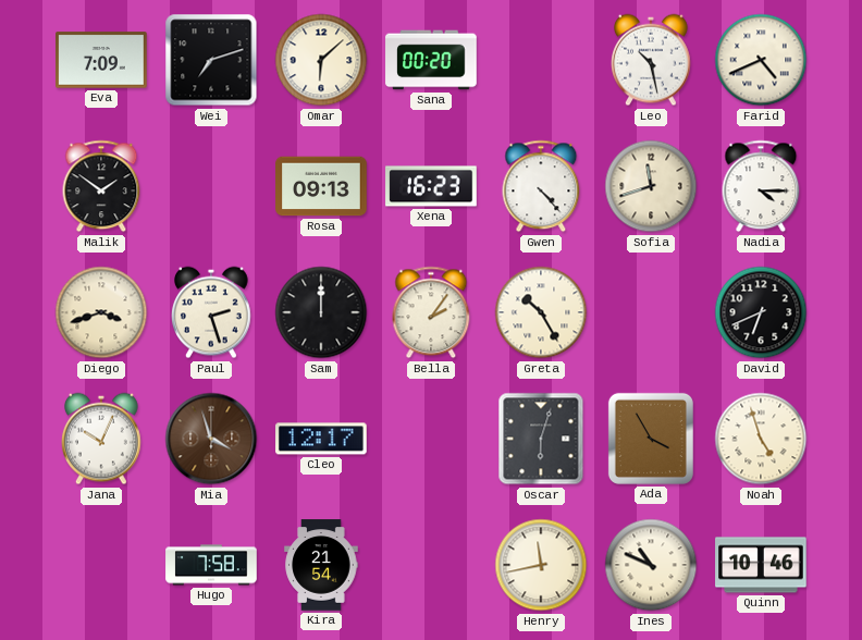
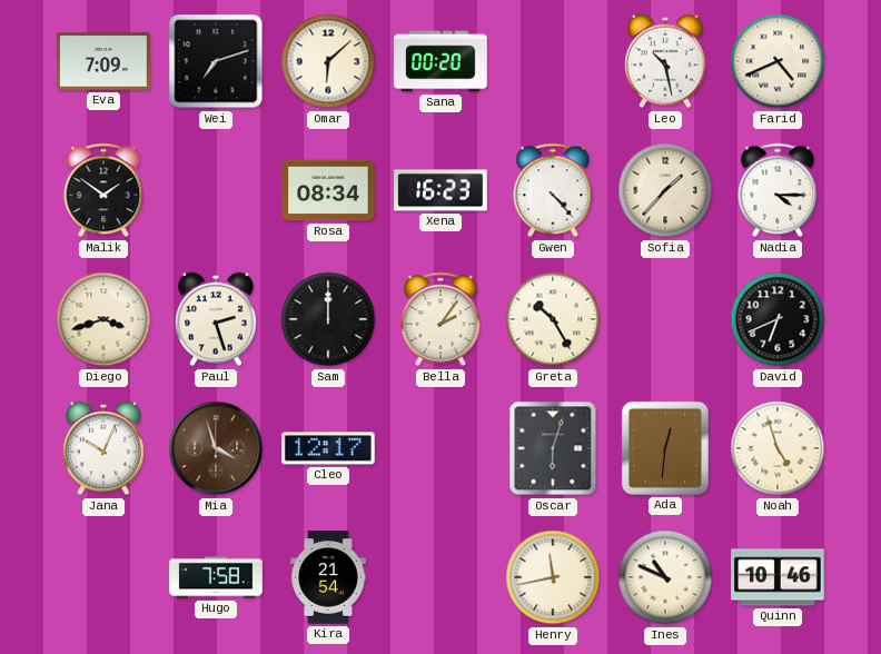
Rosa: 09:13 -> 08:34 (328, 190)
Sofia: 11:42 -> 1:37 (665, 190)
Ada: 3:55 -> 12:31 (665, 448)
